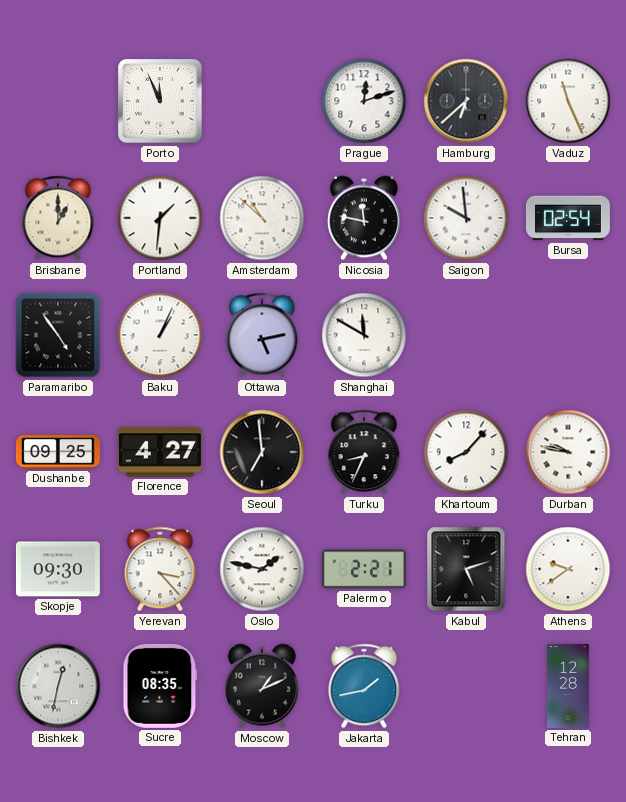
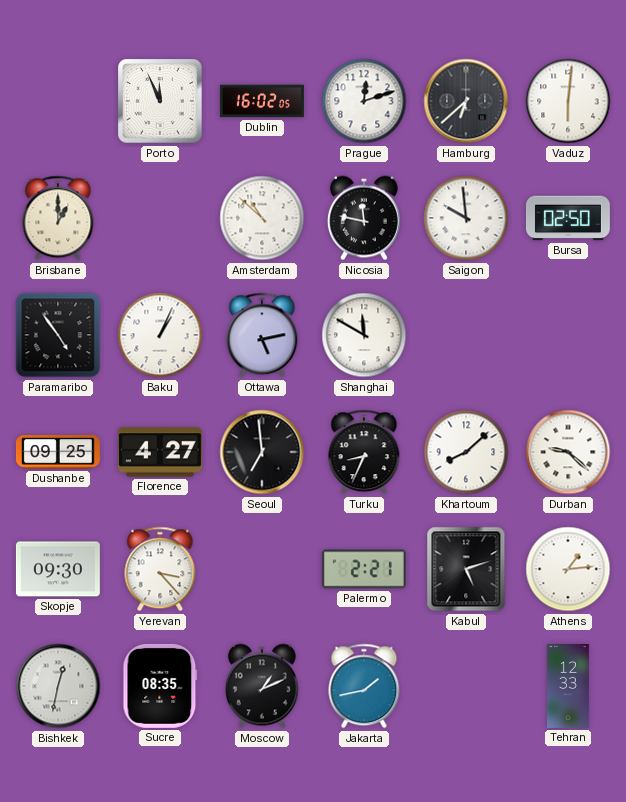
Dublin: none -> 16:02 (262, 101)
Vaduz: 11:26 -> 6:01 (568, 101)
Portland: 1:31 -> none (160, 218)
Bursa: 02:54 -> 02:50 (568, 218)
Khartoum: 8:07 -> 8:08 (466, 452)
Durban: 9:47 -> 9:22 (568, 452)
Oslo: 1:47 -> none (262, 569)
Athens: 9:39 -> 1:14 (568, 569)
Tehran: 12:28 -> 12:33 (568, 686)
